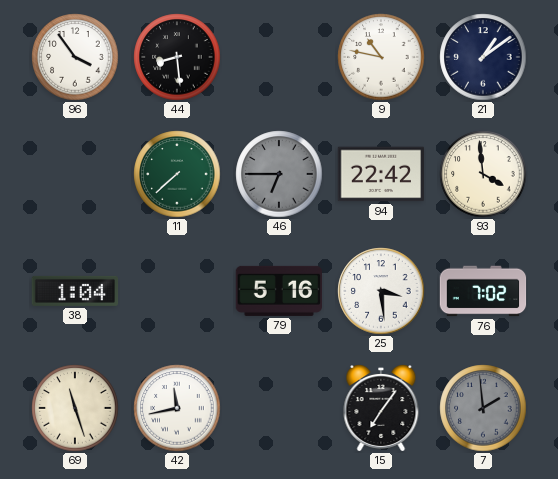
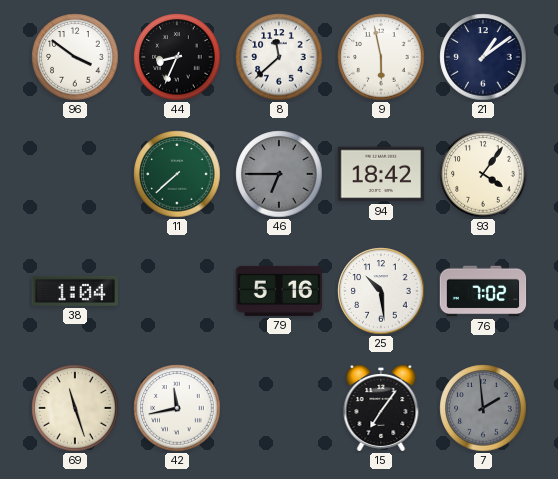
96: 3:54 -> 3:51 (75, 57)
44: 8:29 -> 8:34 (177, 57)
8: none -> 11:38 (279, 57)
9: 10:47 -> 5:58 (381, 57)
94: 22:42 -> 18:42 (381, 174)
93: 3:59 -> 4:06 (483, 174)
25: 3:29 -> 10:29 (381, 291)
